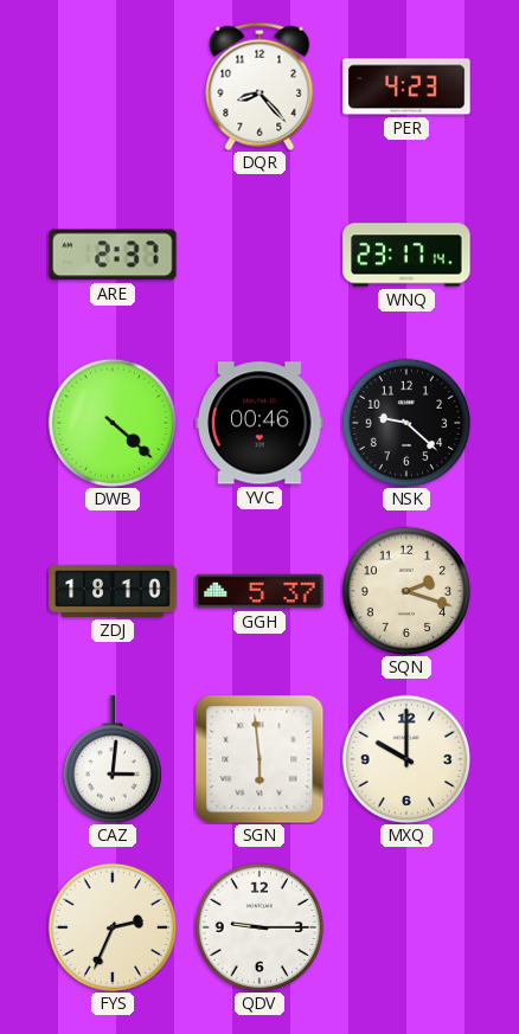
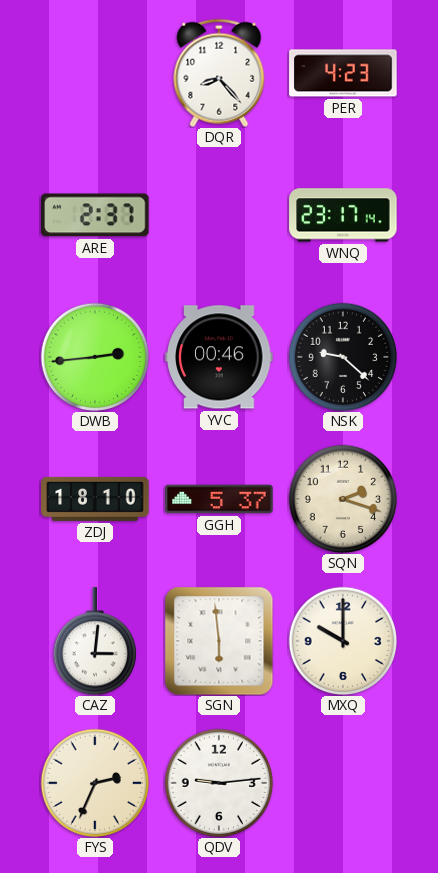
DWB: 4:22 -> 2:44 (94, 356)
QDV: 9:15 -> 9:14 (218, 782)
